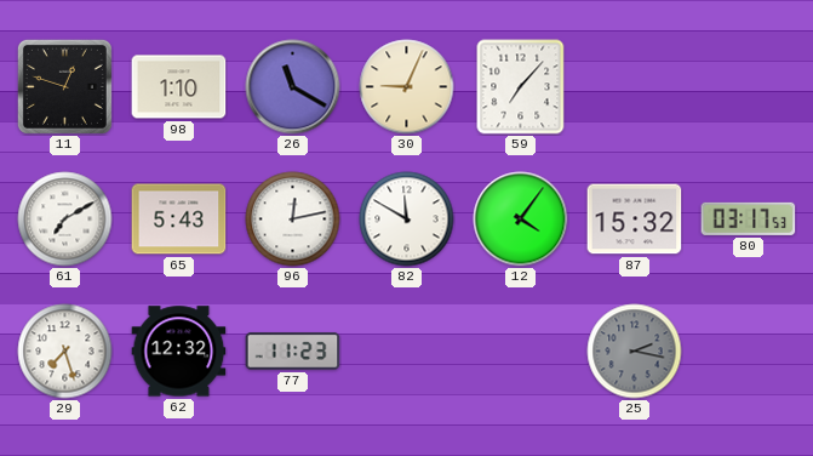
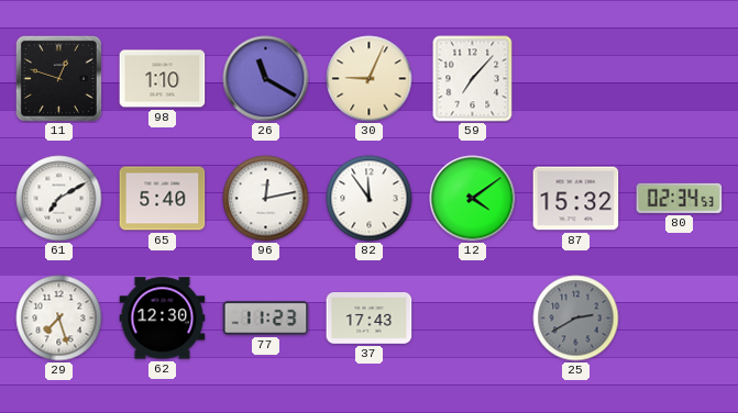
65: 5:43 -> 5:40 (163, 199)
82: 11:50 -> 11:54 (370, 199)
12: 4:06 -> 4:09 (473, 199)
80: 03:17 -> 02:34 (680, 198)
62: 12:32 -> 12:30 (163, 319)
37: none -> 17:43 (370, 319)
25: 2:17 -> 2:40 (576, 319)
